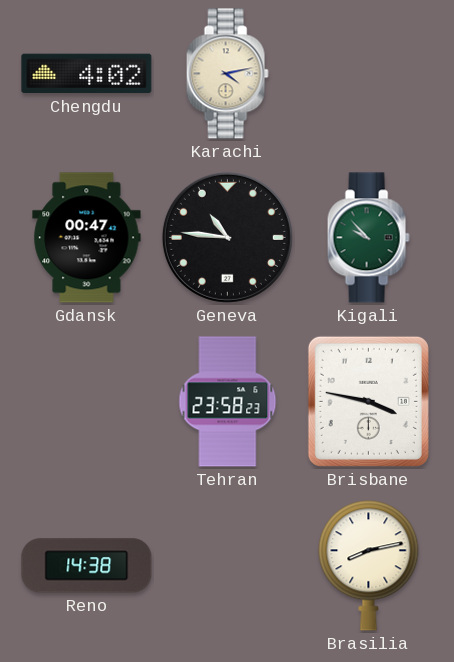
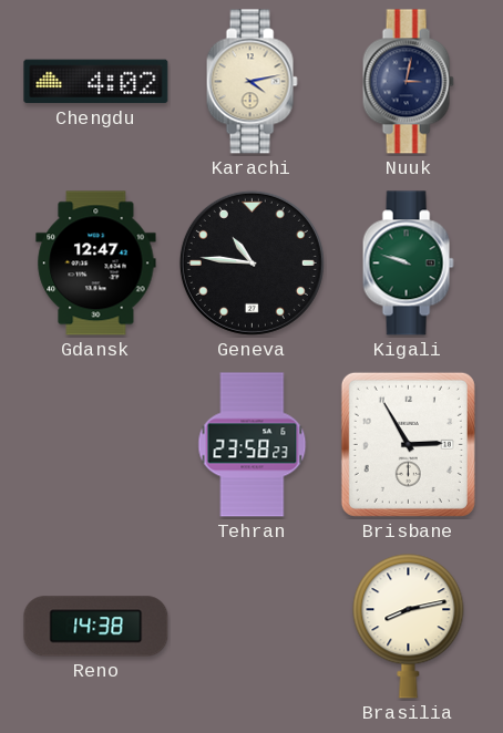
Nuuk: none -> 3:02 (408, 82)
Gdansk: 00:47 -> 12:47 (96, 264)
Kigali: 9:53 -> 9:48 (408, 264)
Brisbane: 3:47 -> 2:55 (408, 444)
